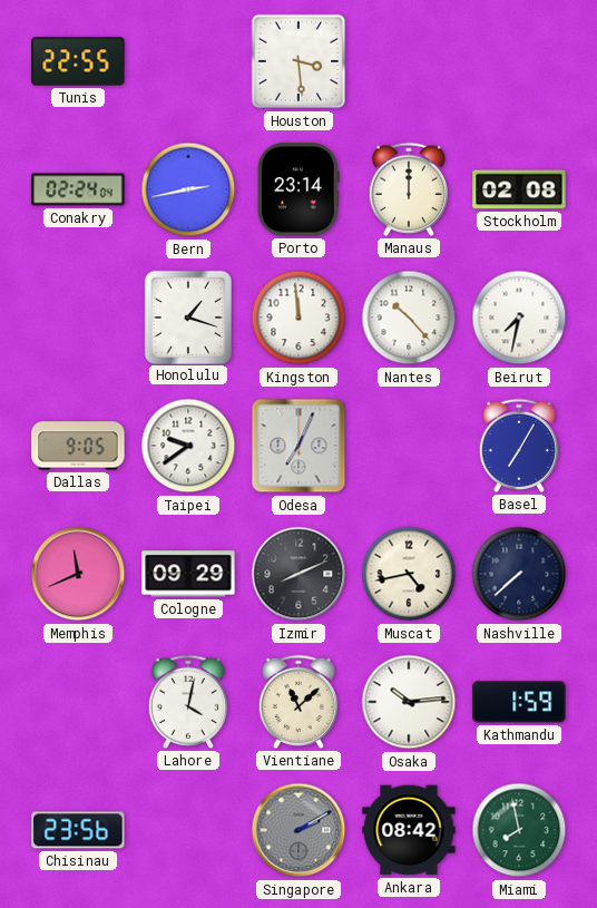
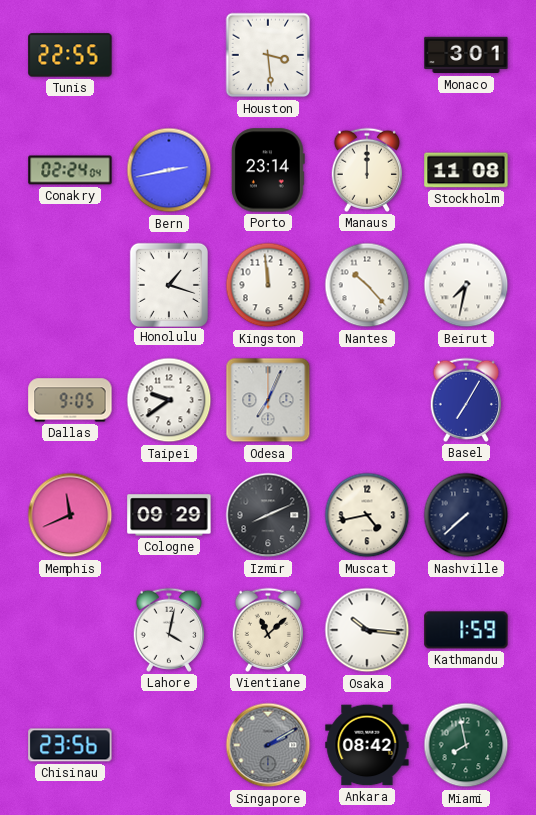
Monaco: none -> 3:01 (466, 55)
Stockholm: 02:08 -> 11:08 (466, 170)
Osaka: 10:14 -> 10:16 (367, 630)
